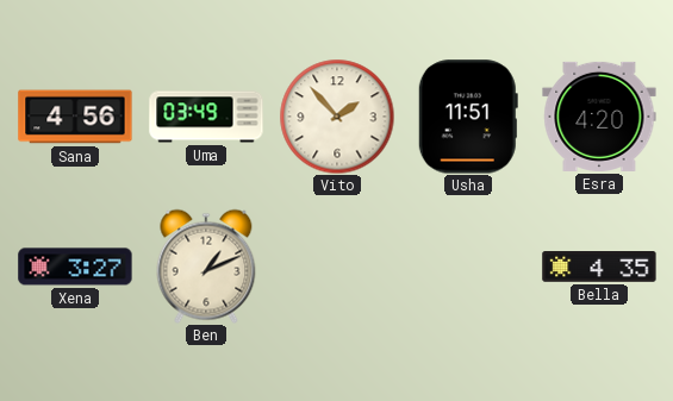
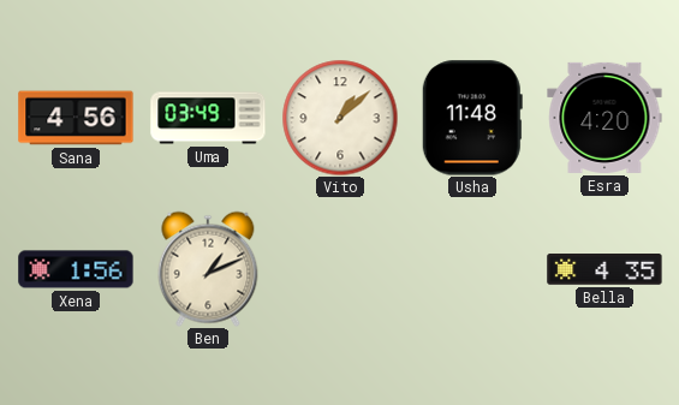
Vito: 1:53 -> 1:08 (340, 118)
Usha: 11:51 -> 11:48 (472, 118)
Xena: 3:27 -> 1:56 (76, 269)
